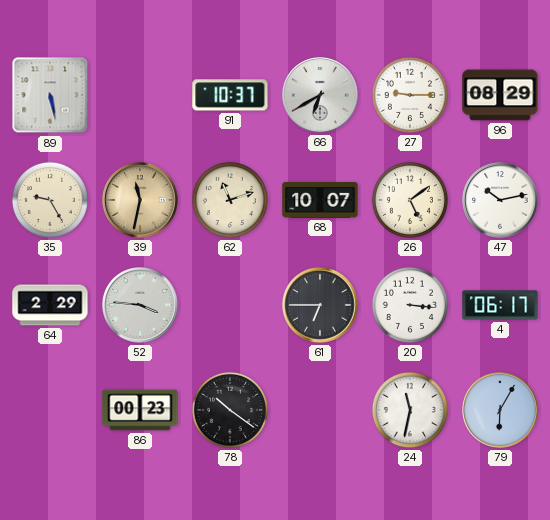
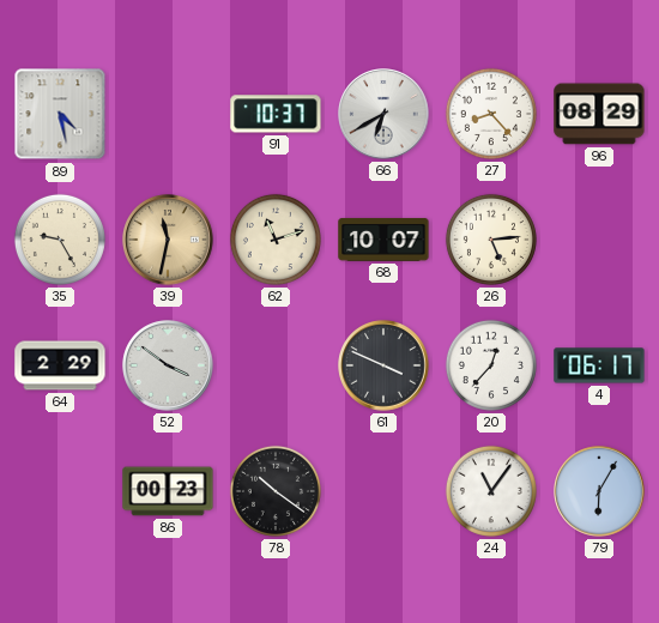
89: 5:28 -> 4:28 (60, 114)
27: 9:15 -> 8:23 (491, 114)
26: 5:09 -> 5:14 (491, 240)
47: 10:13 -> none (500, 200)
52: 3:46 -> 3:51 (168, 365)
61: 6:45 -> 3:49 (383, 365)
20: 3:16 -> 12:37 (491, 365)
24: 11:32 -> 11:06 (491, 491)
